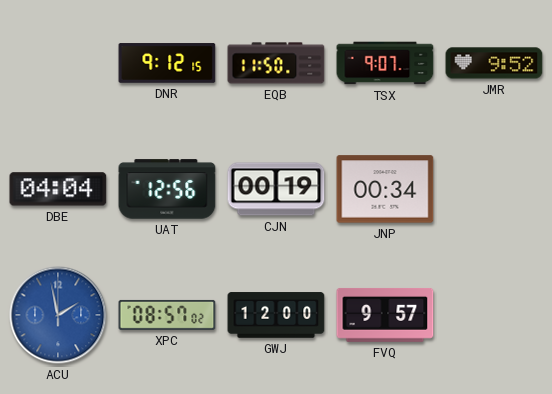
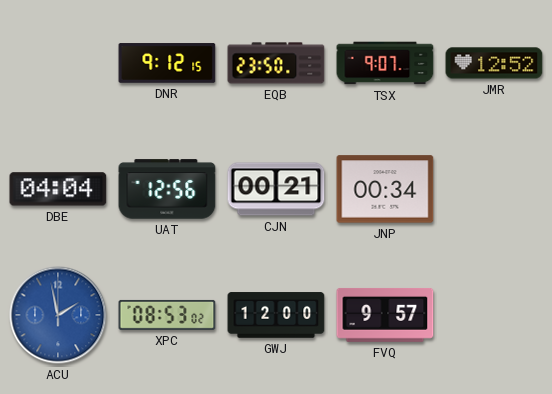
EQB: 11:50 -> 23:50 (276, 63)
JMR: 9:52 -> 12:52 (494, 63)
CJN: 00:19 -> 00:21 (276, 189)
XPC: 08:57 -> 08:53 (167, 315)
